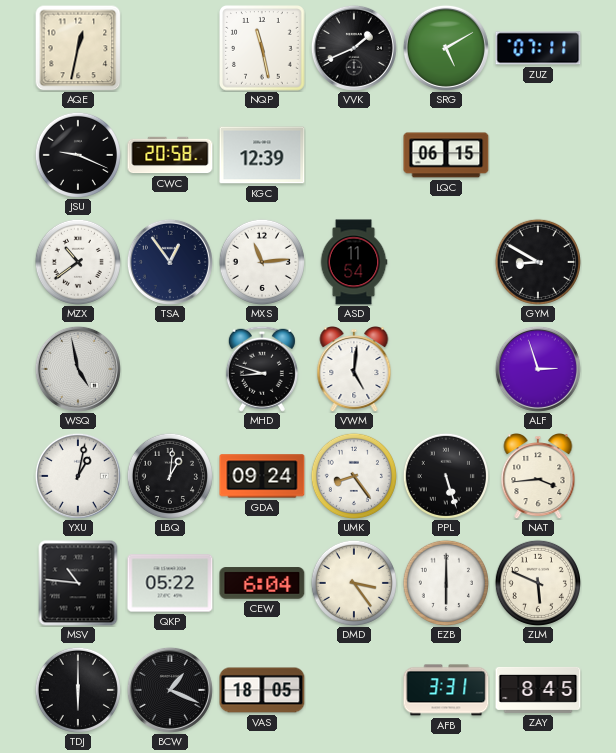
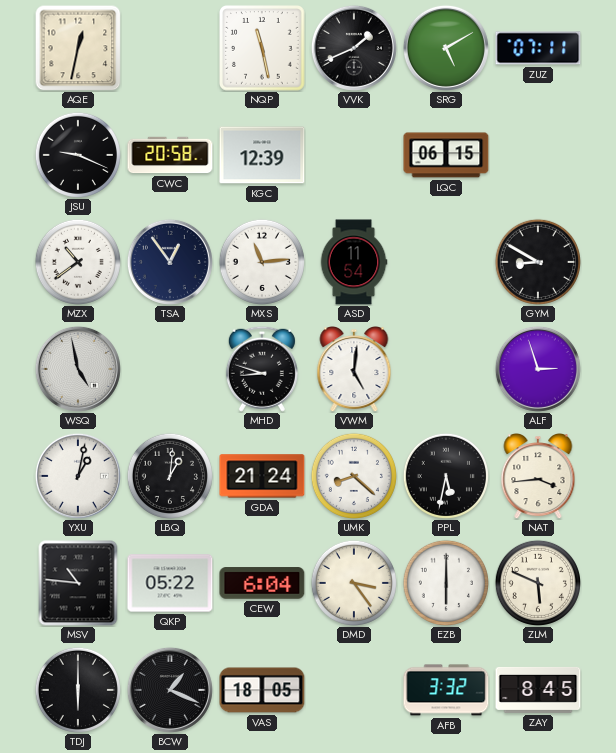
GDA: 09:24 -> 21:24 (262, 476)
UMK: 8:24 -> 8:22 (354, 476)
PPL: 5:27 -> 5:32 (446, 476)
AFB: 3:31 -> 3:32 (446, 690)
